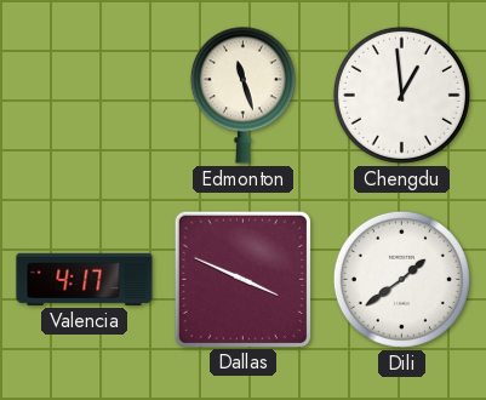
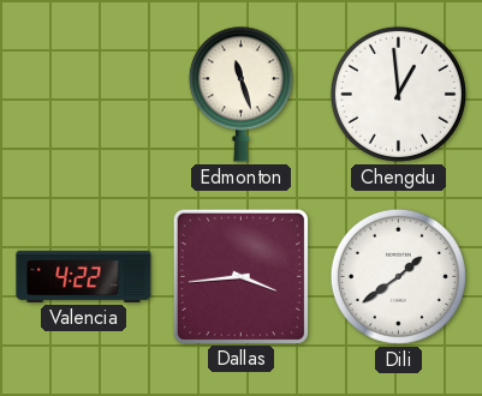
Valencia: 4:17 -> 4:22 (84, 276)
Dallas: 3:49 -> 3:44 (240, 276)
